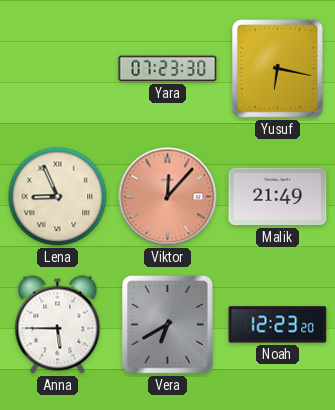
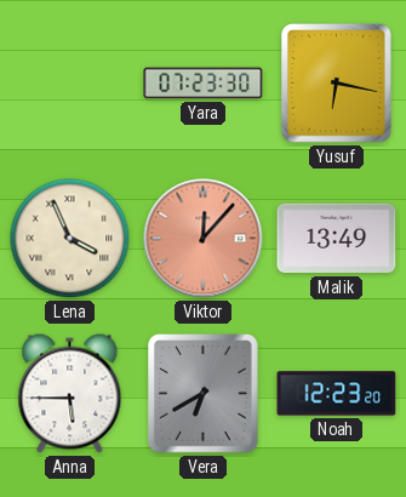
Lena: 8:56 -> 3:56 (70, 239)
Malik: 21:49 -> 13:49 (337, 239)
